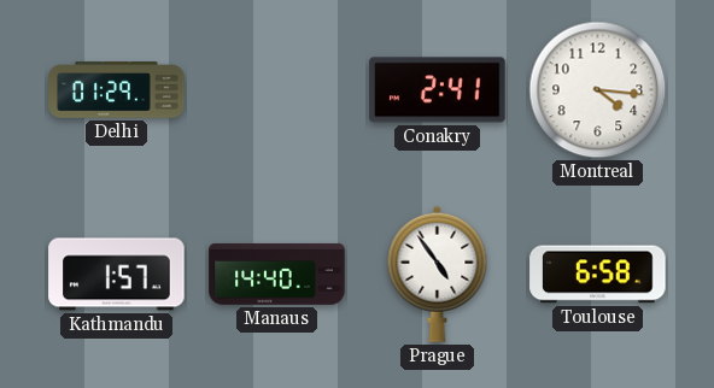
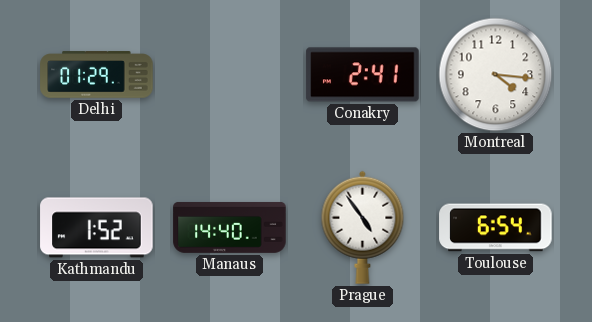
Kathmandu: 1:57 -> 1:52 (97, 228)
Toulouse: 6:58 -> 6:54 (496, 228)
